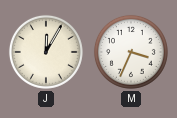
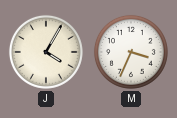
J: 12:05 -> 4:05 (46, 52)
